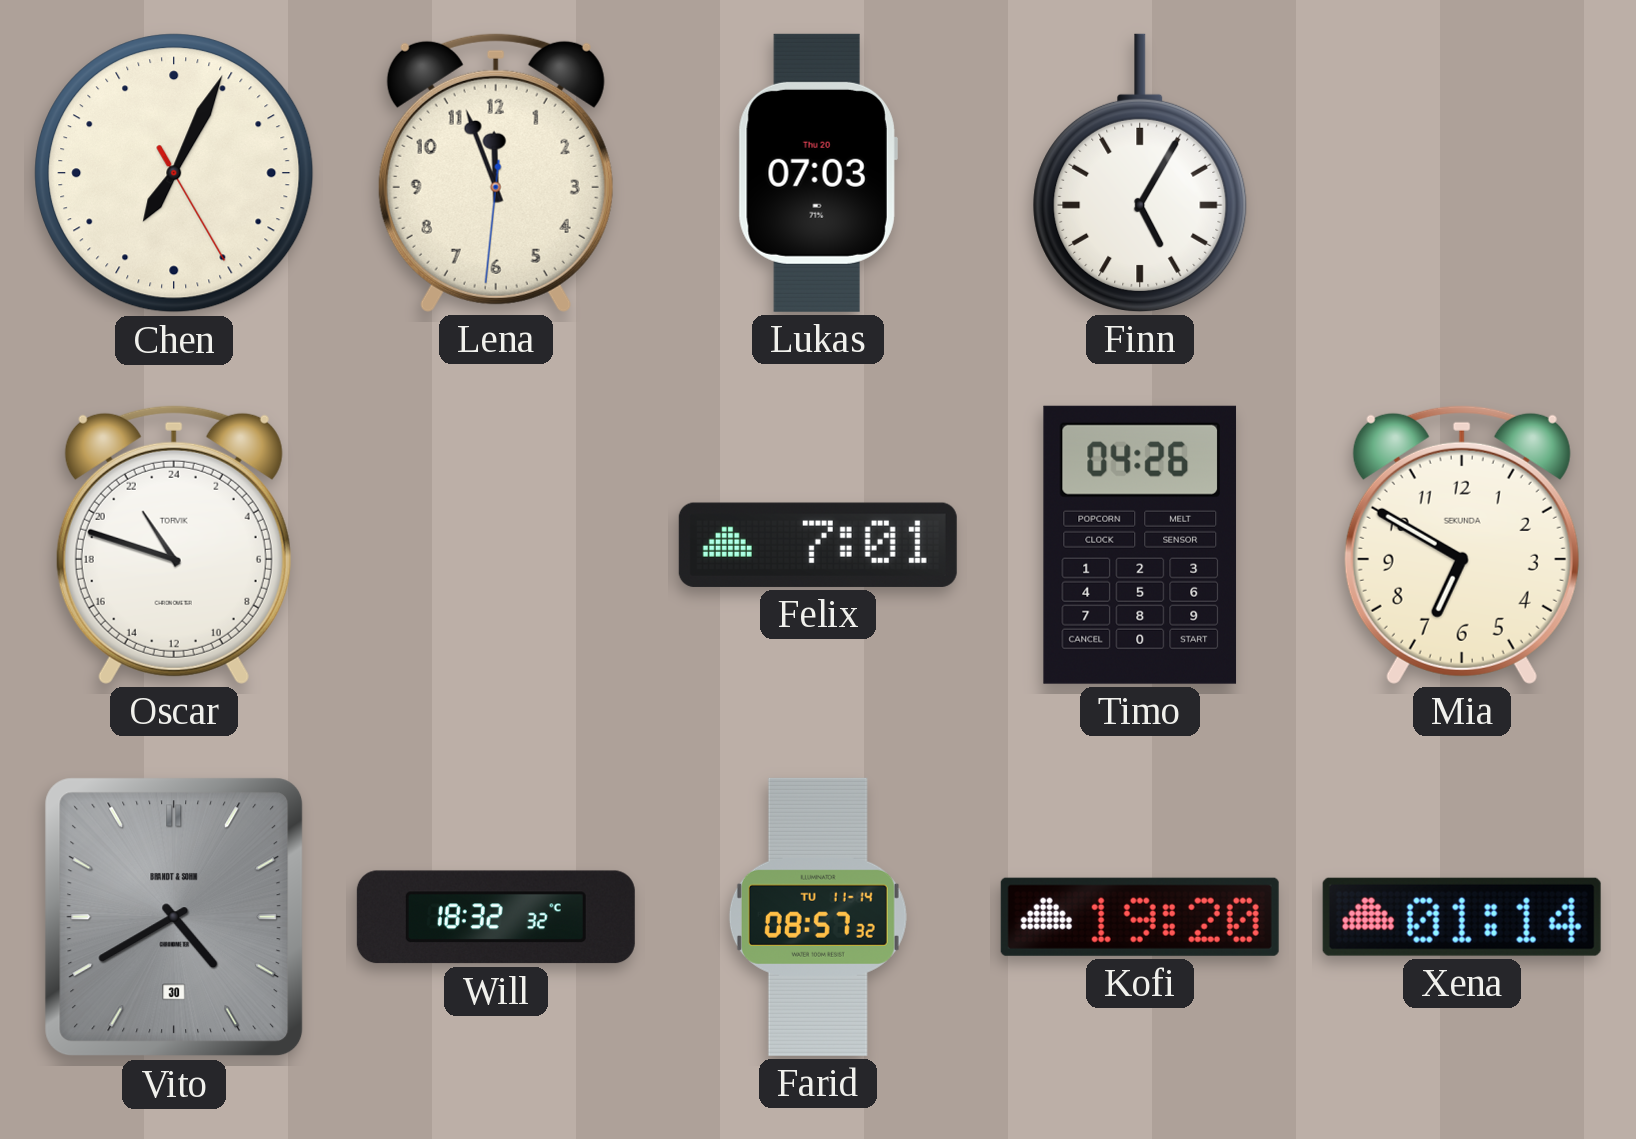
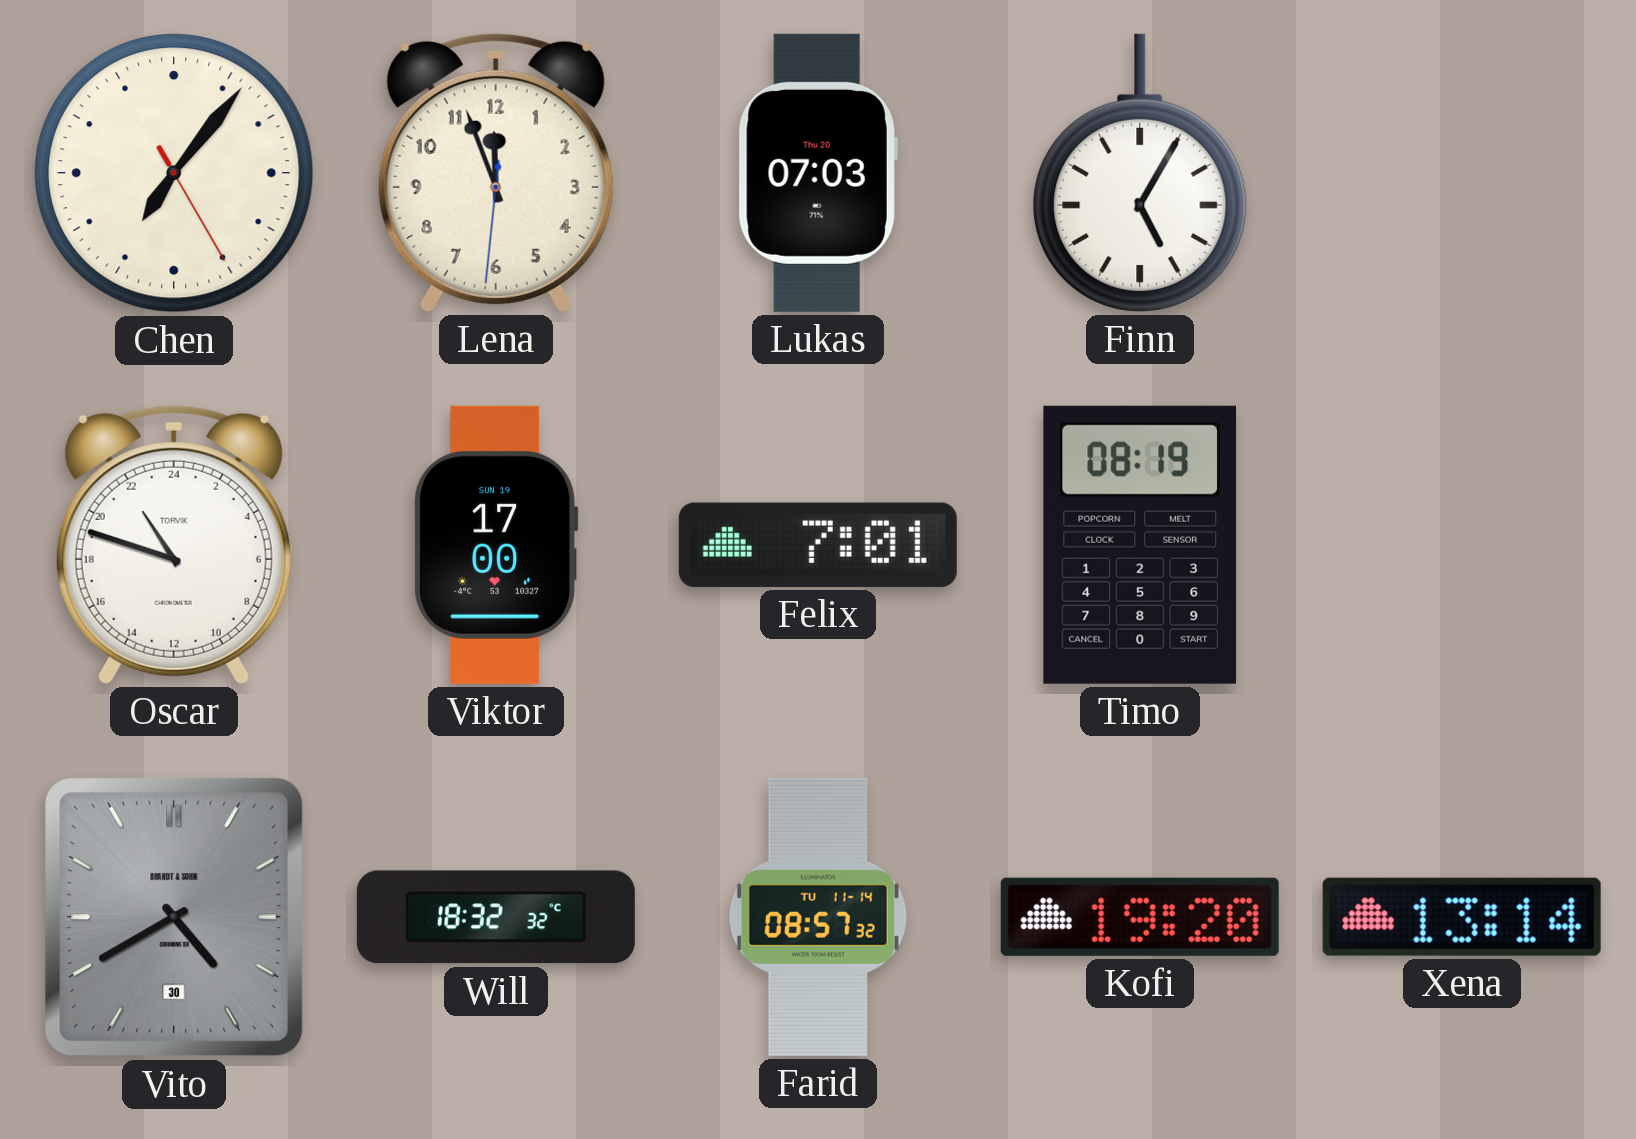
Chen: 7:04 -> 7:06 (174, 173)
Viktor: none -> 17:00 (496, 545)
Timo: 04:26 -> 08:19 (1140, 545)
Mia: 6:50 -> none (1462, 544)
Xena: 01:14 -> 13:14 (1462, 917)
